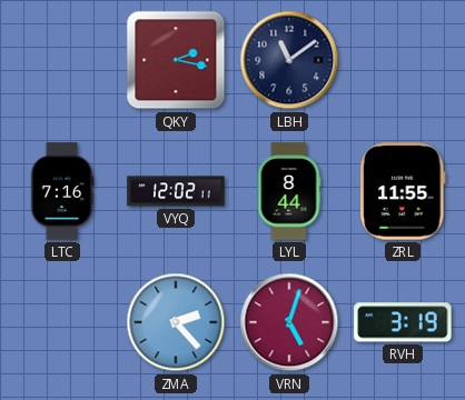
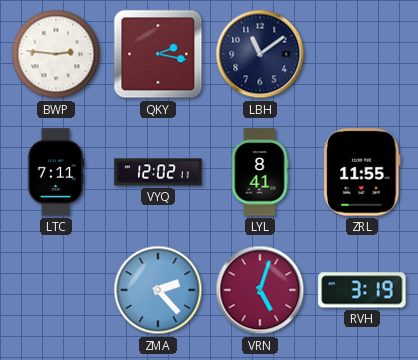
BWP: none -> 2:46 (56, 54)
LTC: 7:16 -> 7:11 (56, 172)
LYL: 8:44 -> 8:41 (260, 172)
